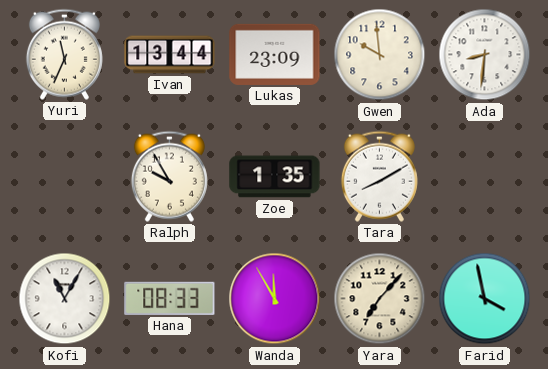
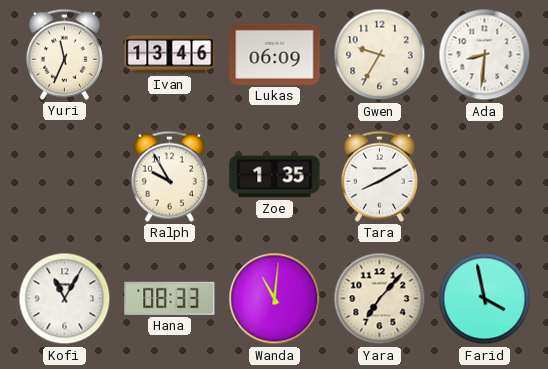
Ivan: 13:44 -> 13:46 (170, 55)
Lukas: 23:09 -> 06:09 (275, 54)
Gwen: 9:59 -> 9:35 (380, 55)
Wanda: 11:55 -> 11:01 (275, 299)
